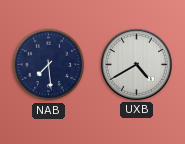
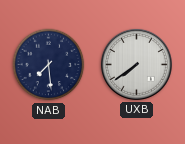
UXB: 4:40 -> 7:39 (136, 64)
